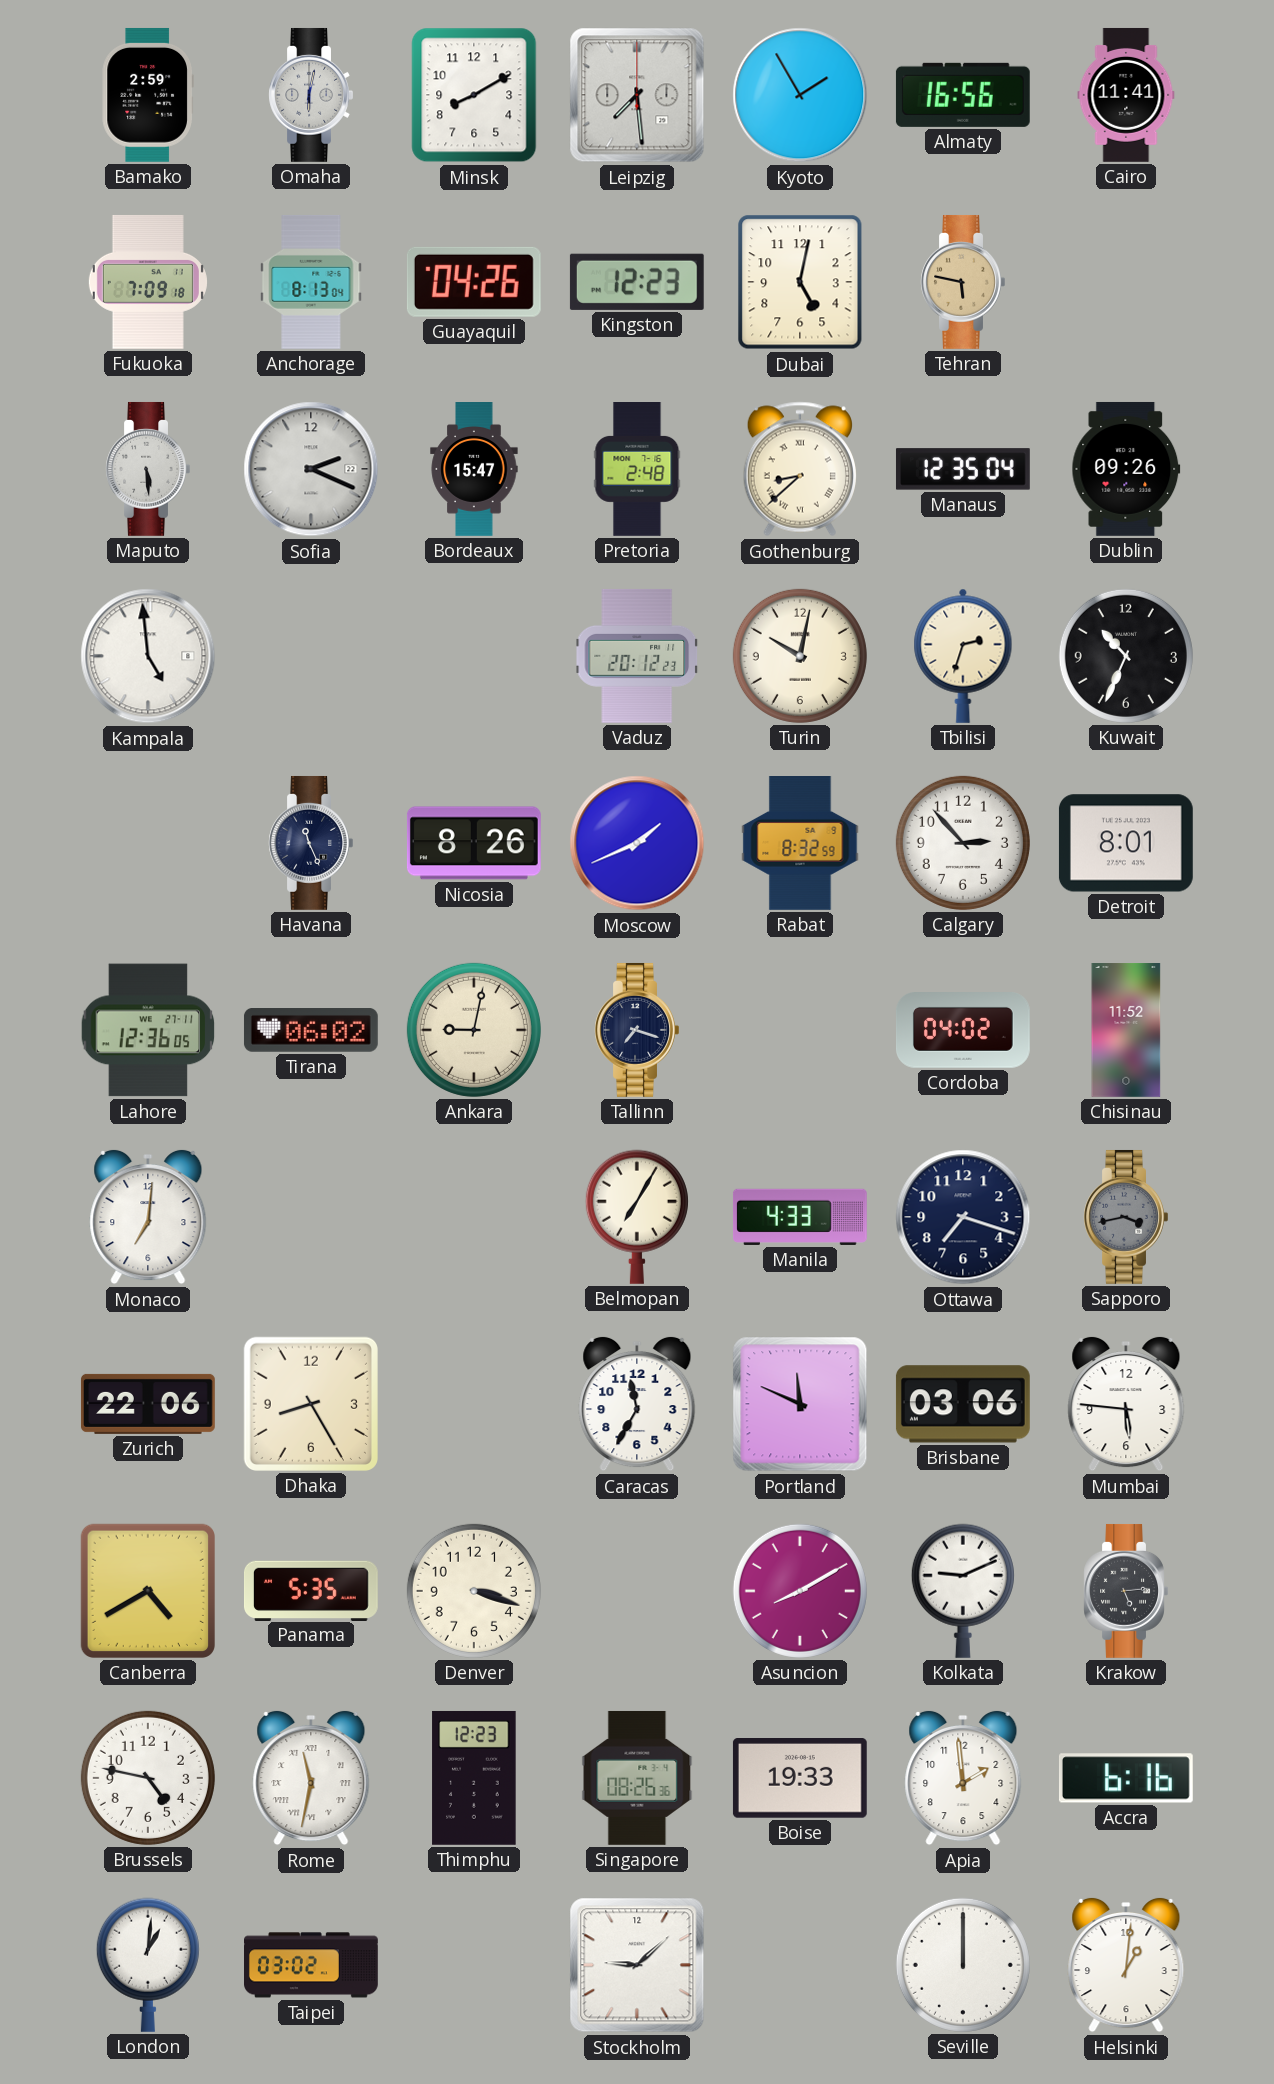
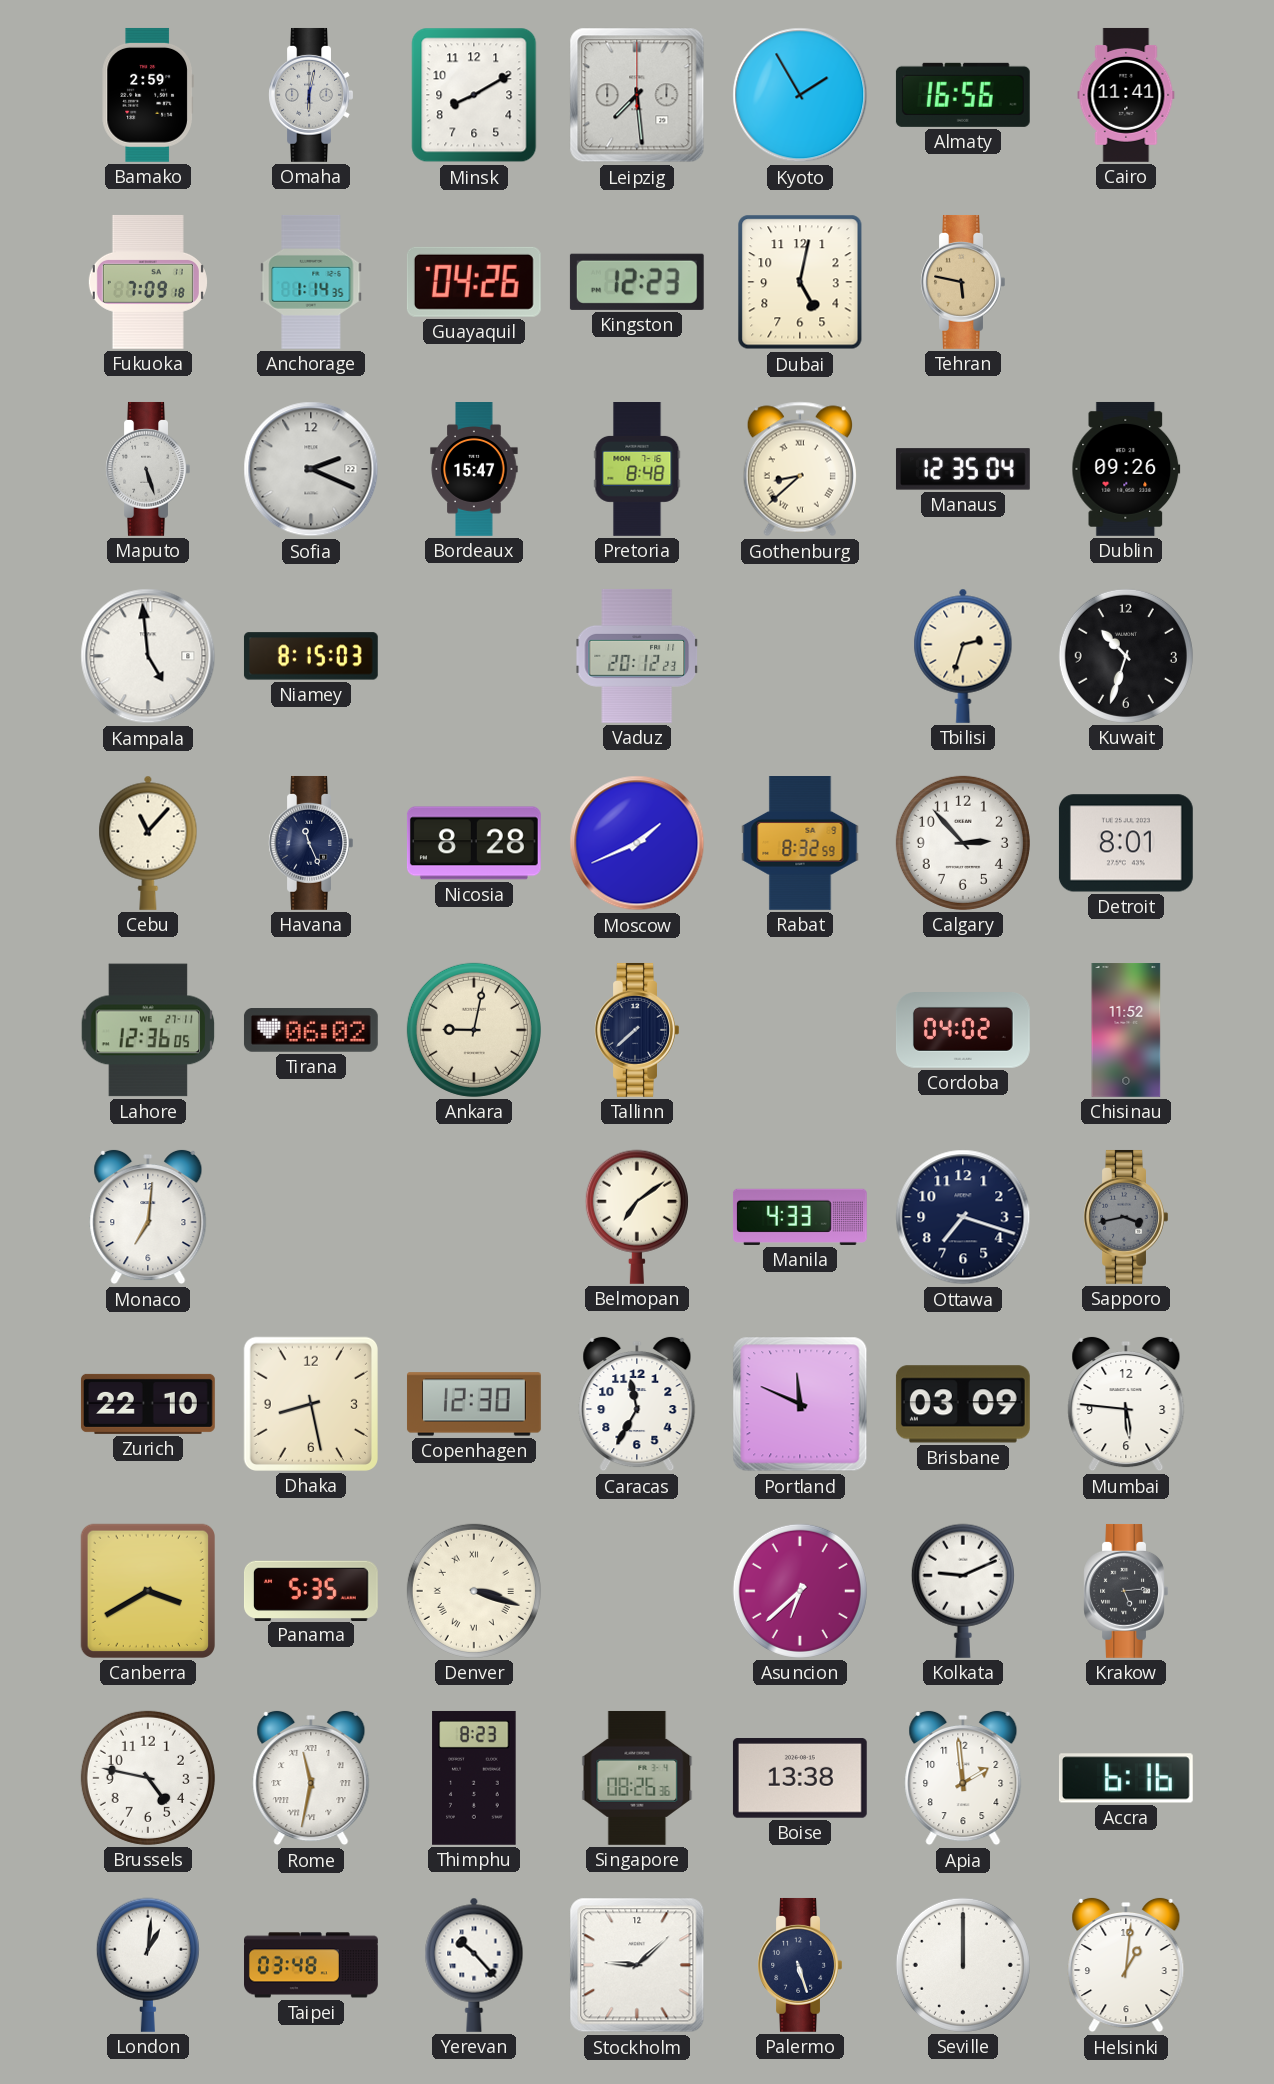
Anchorage: 8:13 -> 1:14 (311, 282)
Maputo: 5:29 -> 5:27 (148, 469)
Pretoria: 2:48 -> 8:48 (637, 470)
Niamey: none -> 8:15 (311, 656)
Turin: 10:02 -> none (800, 656)
Kuwait: 10:34 -> 10:33 (1126, 656)
Cebu: none -> 11:07 (148, 843)
Nicosia: 8:26 -> 8:28 (474, 843)
Tallinn: 7:18 -> 7:38 (637, 1030)
Belmopan: 7:05 -> 7:09 (637, 1217)
Zurich: 22:06 -> 22:10 (148, 1404)
Dhaka: 8:25 -> 8:28 (311, 1404)
Copenhagen: none -> 12:30 (474, 1404)
Brisbane: 03:06 -> 03:09 (963, 1404)
Canberra: 4:40 -> 3:40 (148, 1591)
Denver numerals: Arabic -> Roman (474, 1591)
Asuncion: 8:10 -> 6:38 (800, 1591)
Thimphu: 12:23 -> 8:23 (474, 1778)
Boise: 19:33 -> 13:38 (800, 1779)
Taipei: 03:02 -> 03:48 (312, 1965)
Yerevan: none -> 10:23 (474, 1965)
Palermo: none -> 5:27 (800, 1965)
